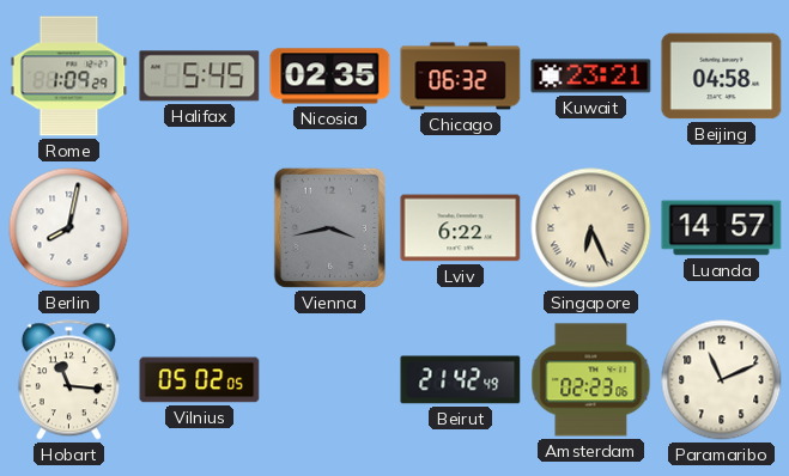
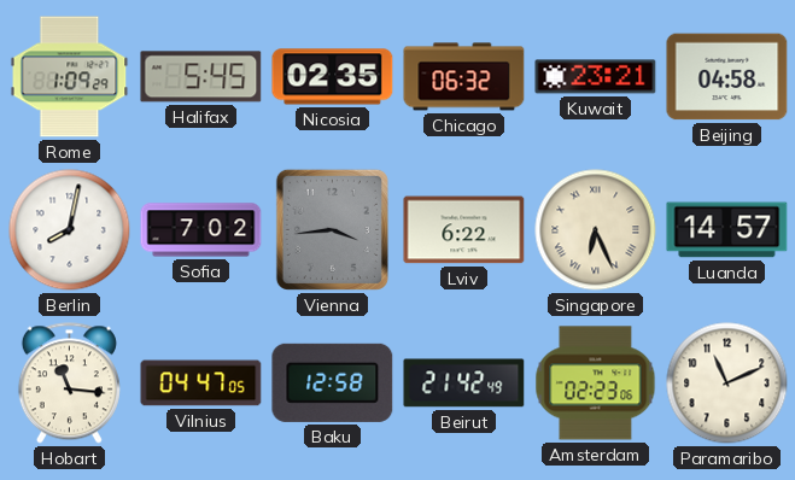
Sofia: none -> 7:02 (201, 230)
Vienna: 3:43 -> 3:44 (332, 229)
Vilnius: 05:02 -> 04:47 (201, 384)
Baku: none -> 12:58 (333, 382)
